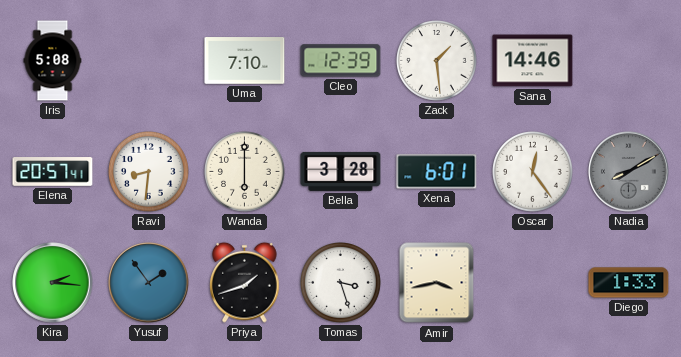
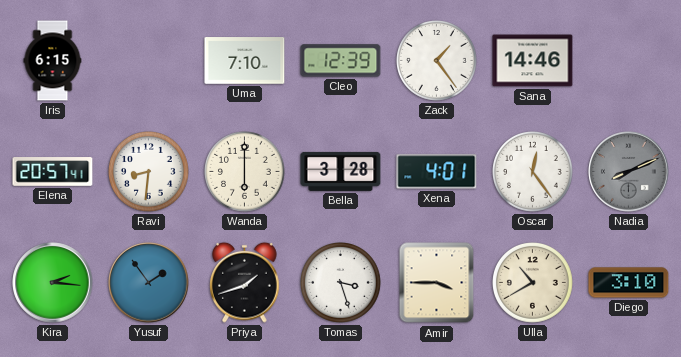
Iris: 5:08 -> 6:15 (53, 61)
Zack: 1:29 -> 1:24 (437, 61)
Xena: 6:01 -> 4:01 (437, 172)
Nadia: 8:10 -> 8:11 (629, 172)
Amir: 3:43 -> 3:45 (437, 283)
Ulla: none -> 10:40 (533, 283)
Diego: 1:33 -> 3:10 (629, 283)
